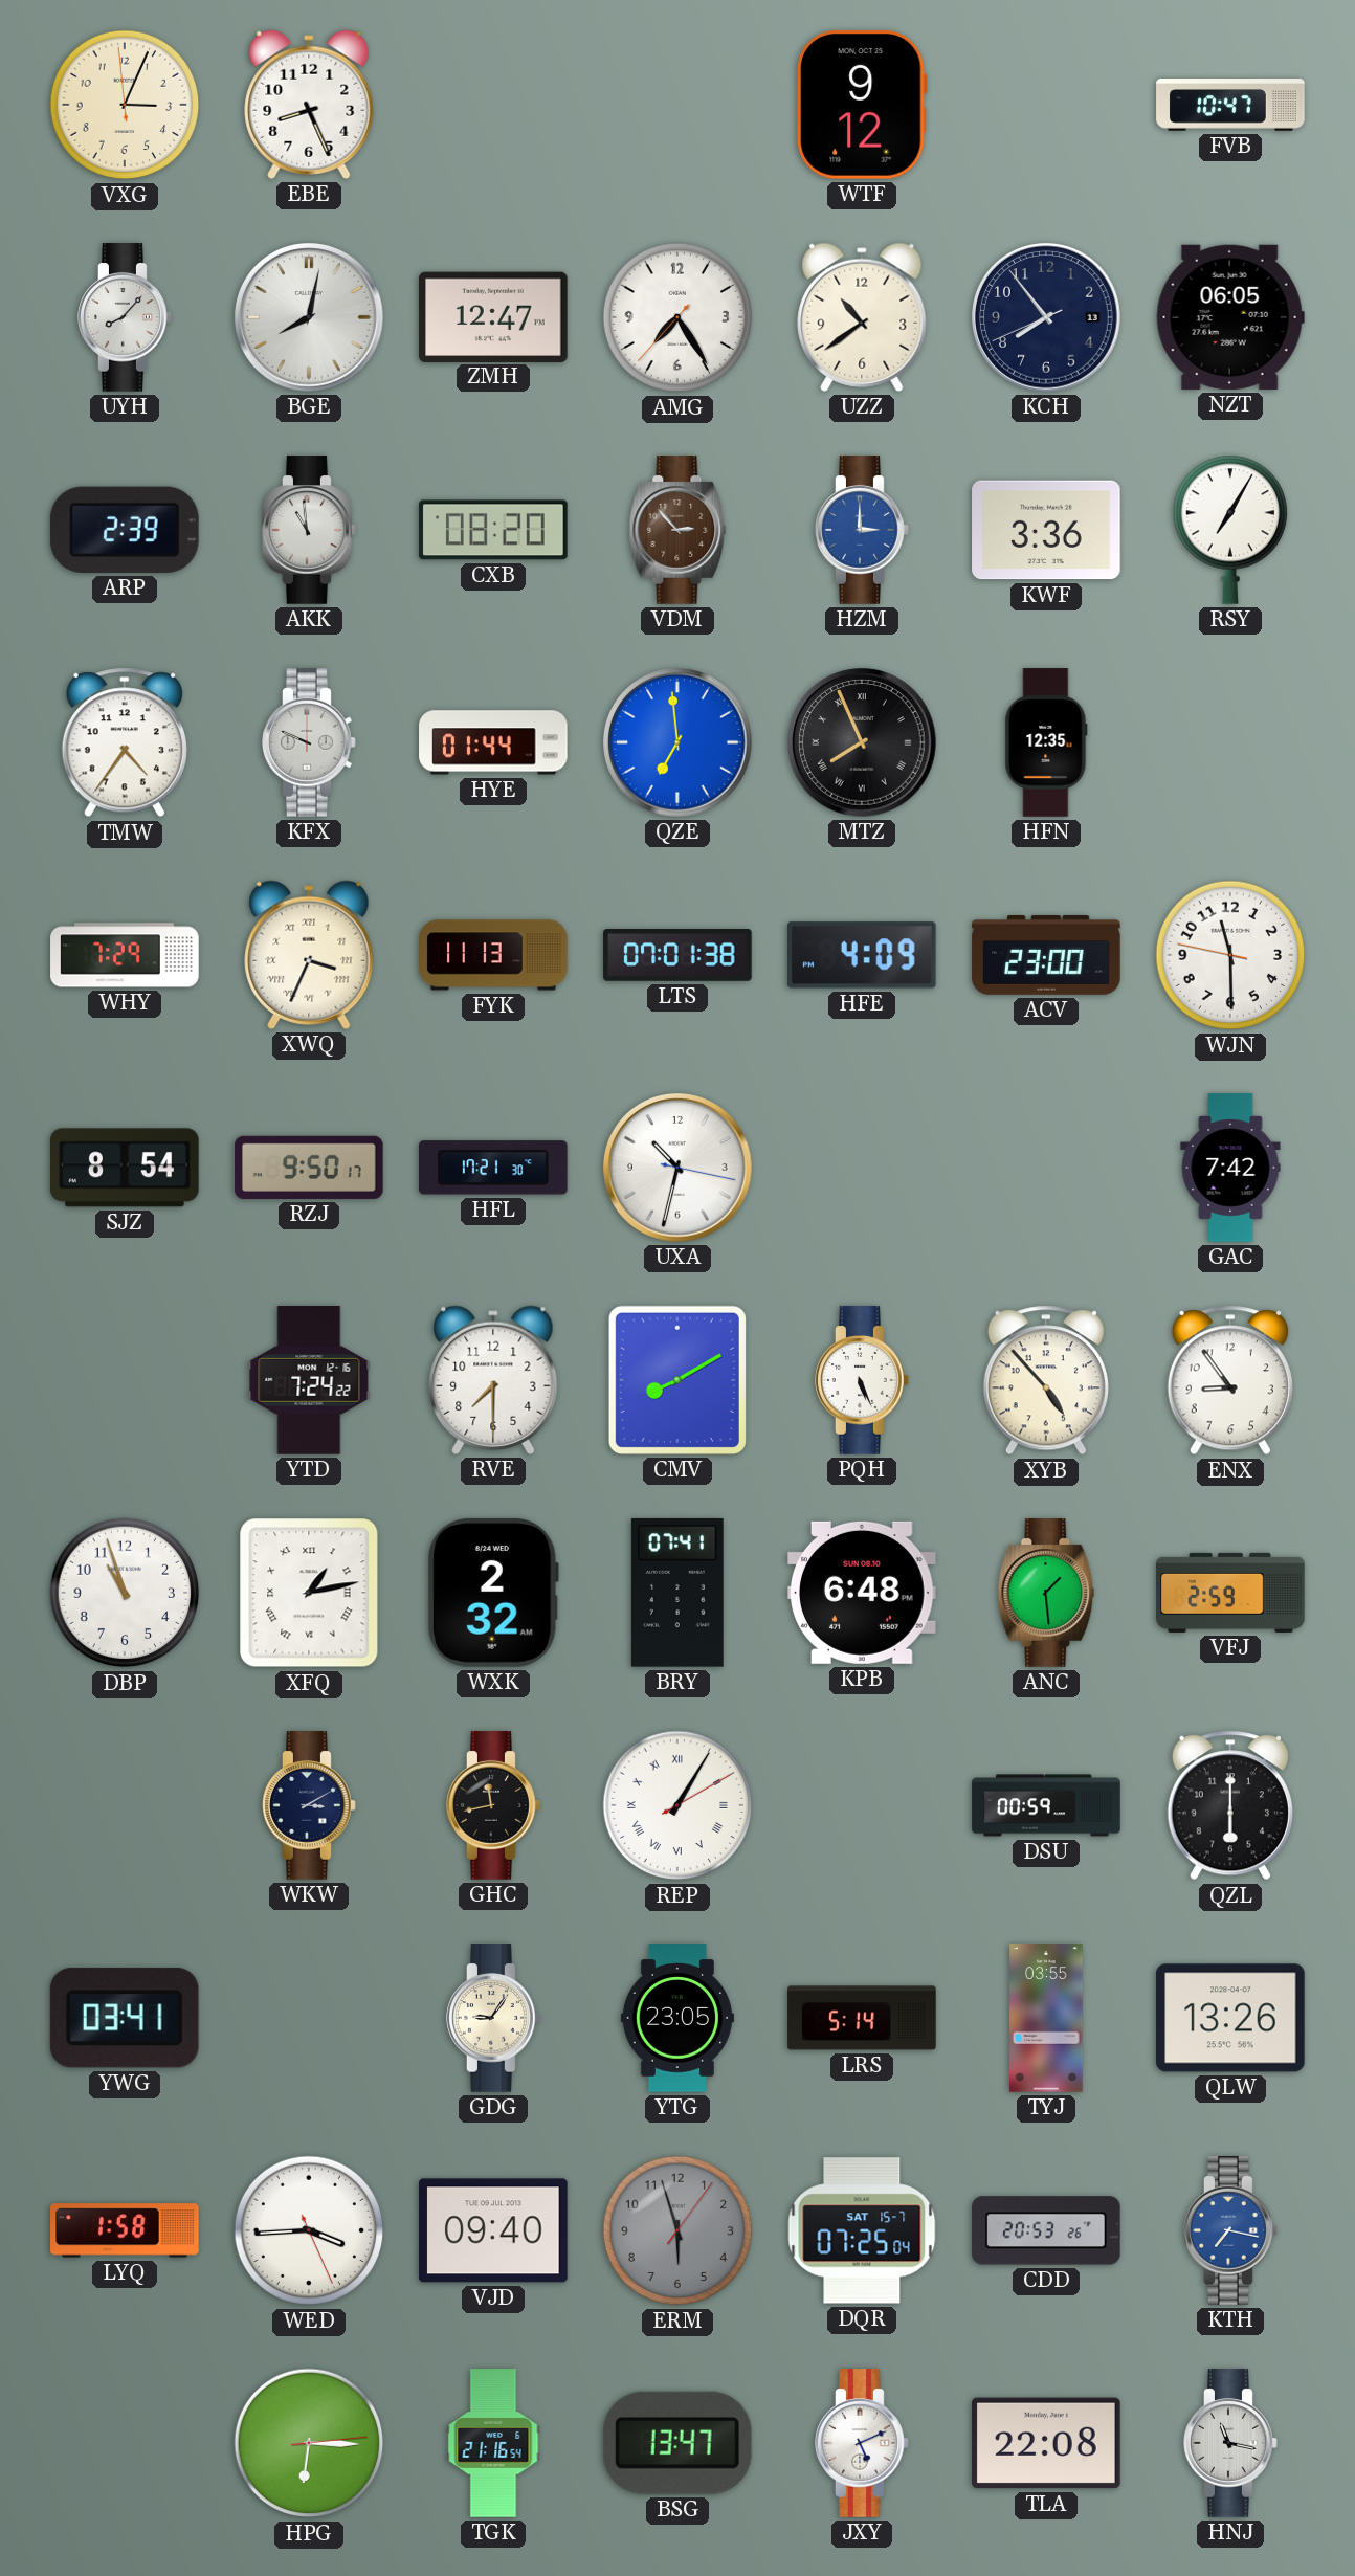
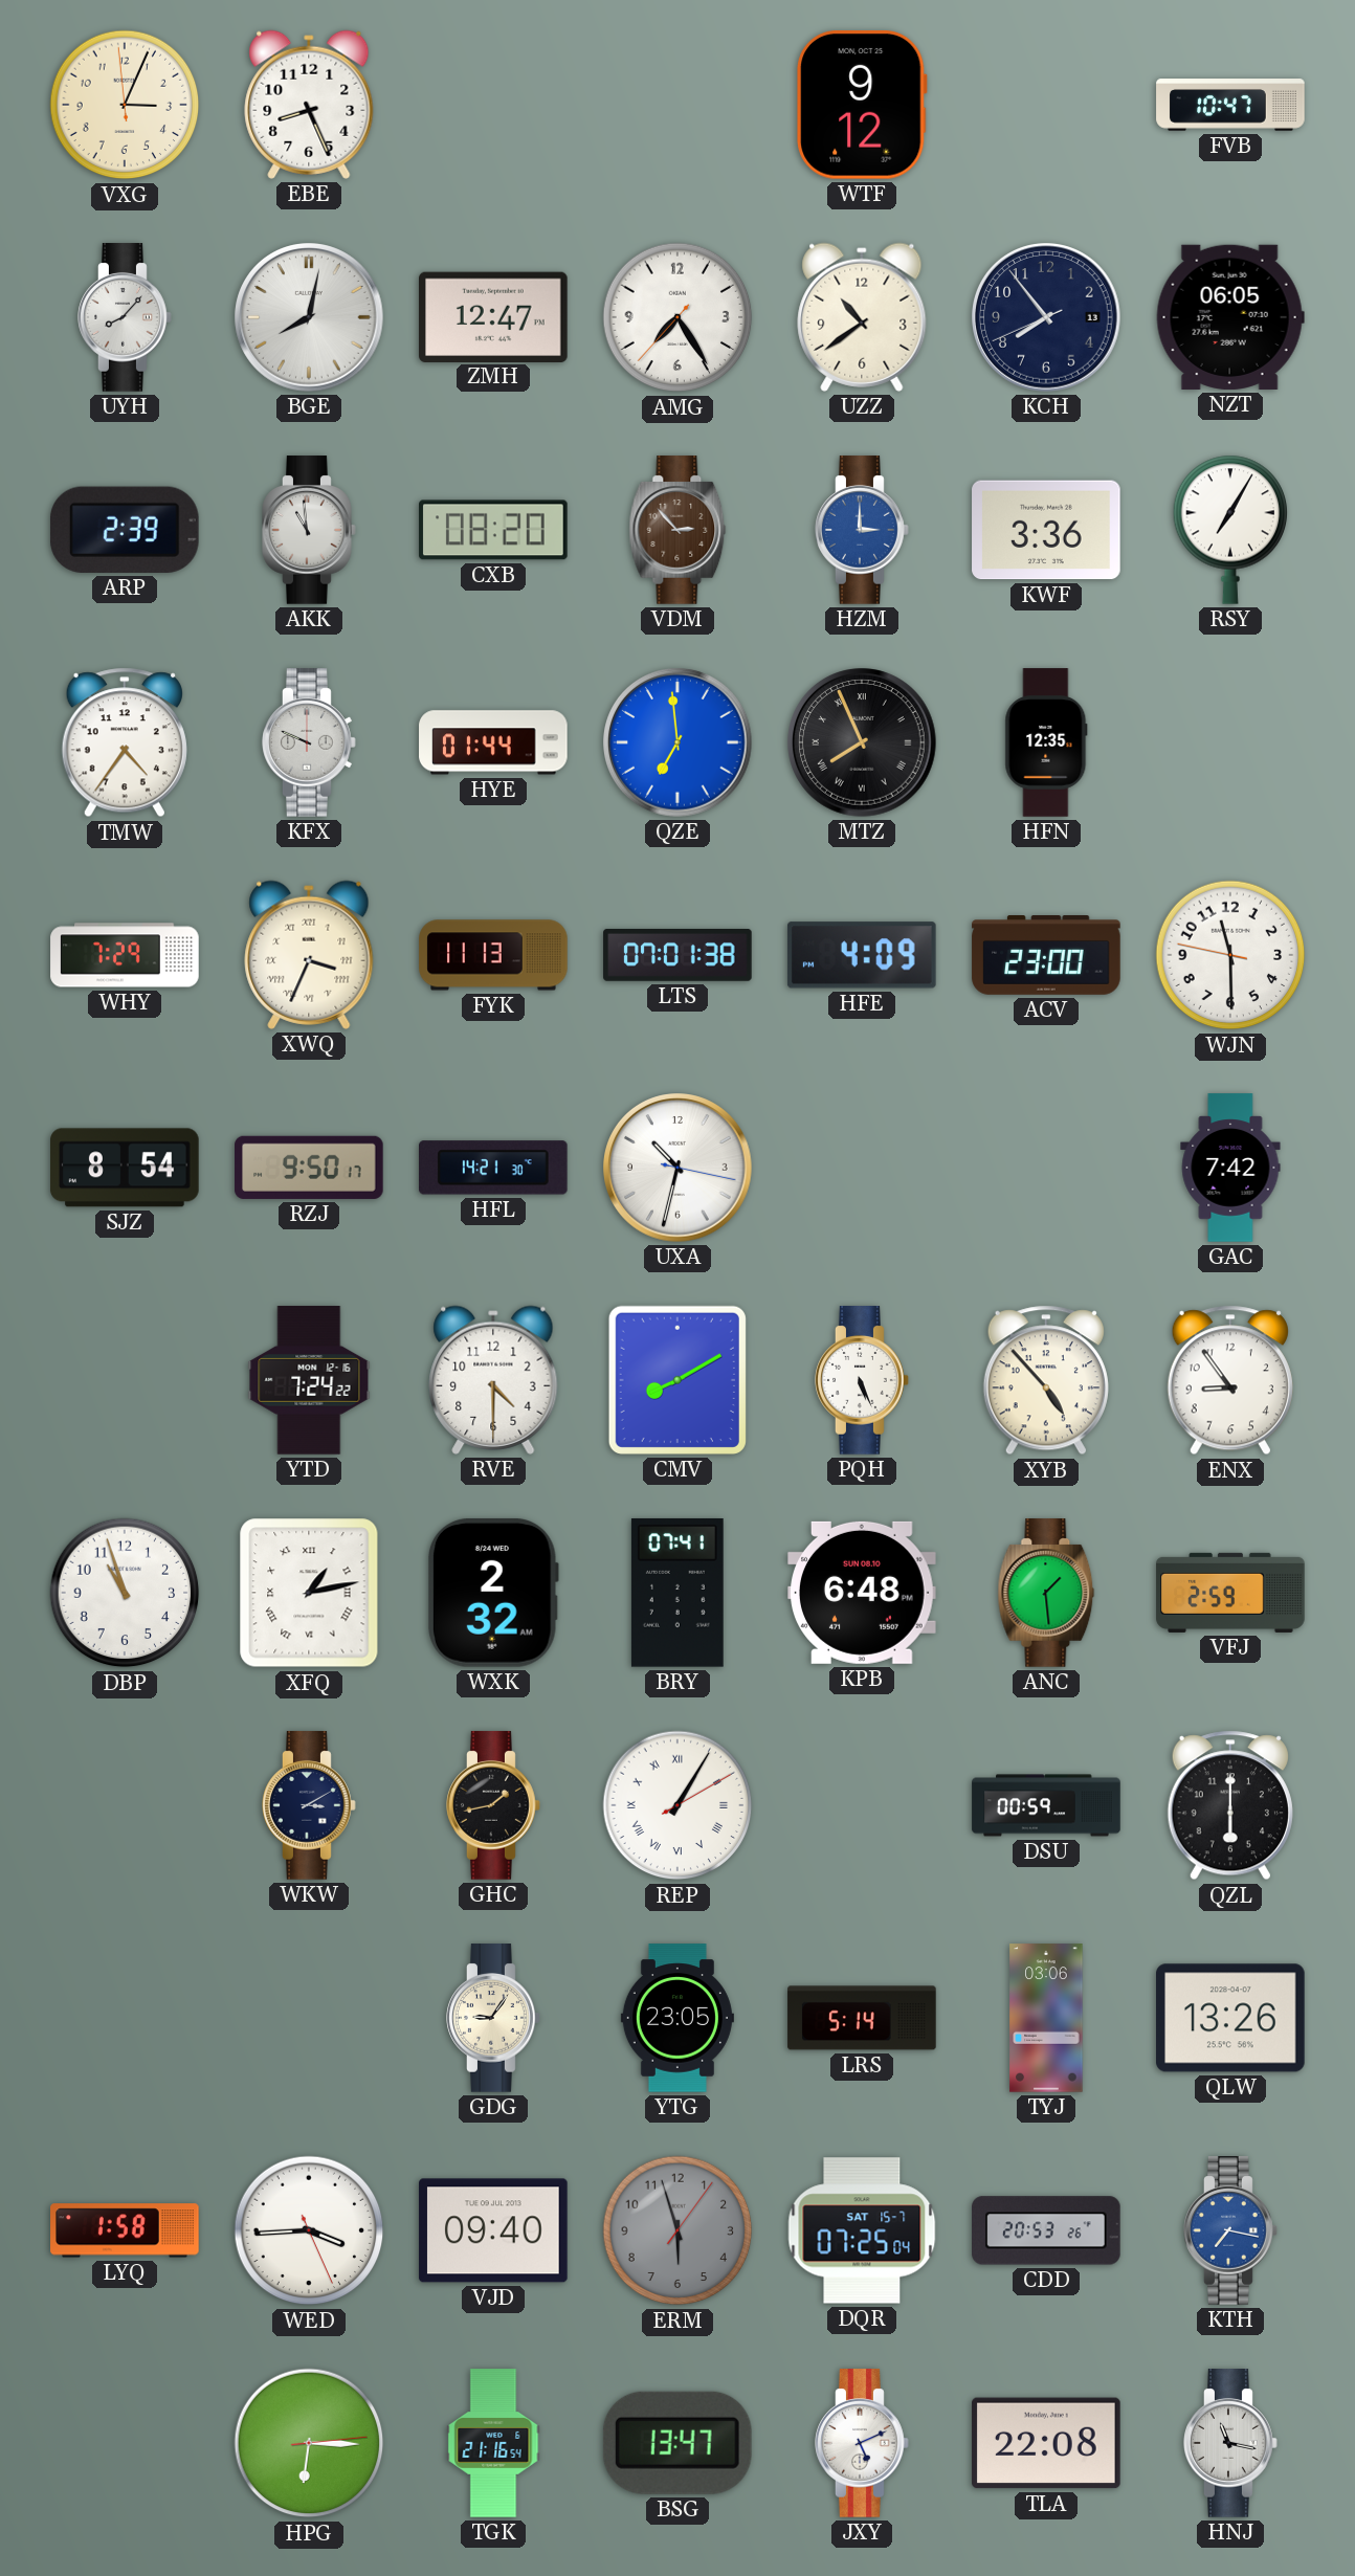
HFL: 17:21 -> 14:21 (494, 1168)
RVE: 7:30 -> 4:30 (493, 1380)
GHC: 11:43 -> 1:43 (493, 1805)
YWG: 03:41 -> none (125, 2018)
TYJ: 03:55 -> 03:06 (1046, 2018)
